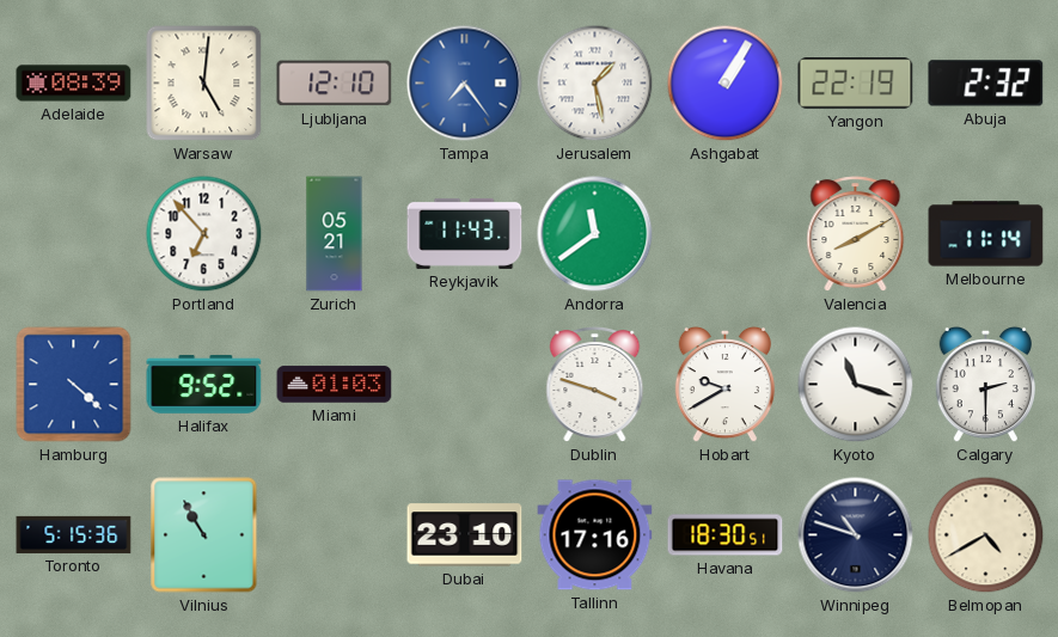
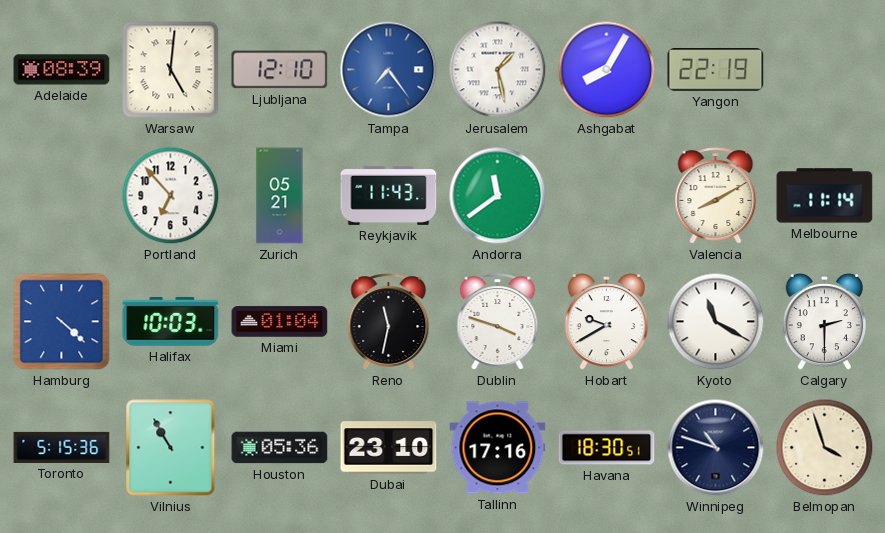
Ashgabat: 1:05 -> 8:05 (607, 70)
Abuja: 2:32 -> none (986, 84)
Halifax: 9:52 -> 10:03 (171, 322)
Miami: 01:03 -> 01:04 (280, 322)
Reno: none -> 11:32 (389, 322)
Kyoto: 11:18 -> 11:20 (716, 322)
Houston: none -> 05:36 (280, 448)
Belmopan: 4:40 -> 3:57 (825, 448)
